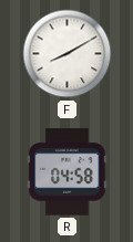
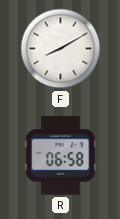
R: 04:58 -> 06:58 (61, 156)
